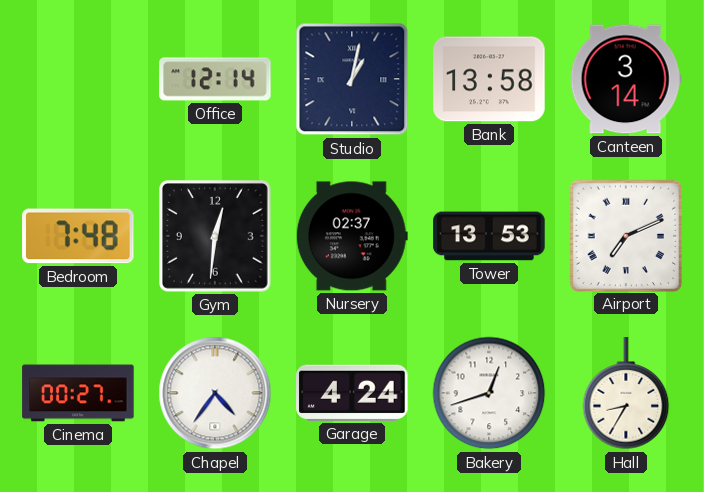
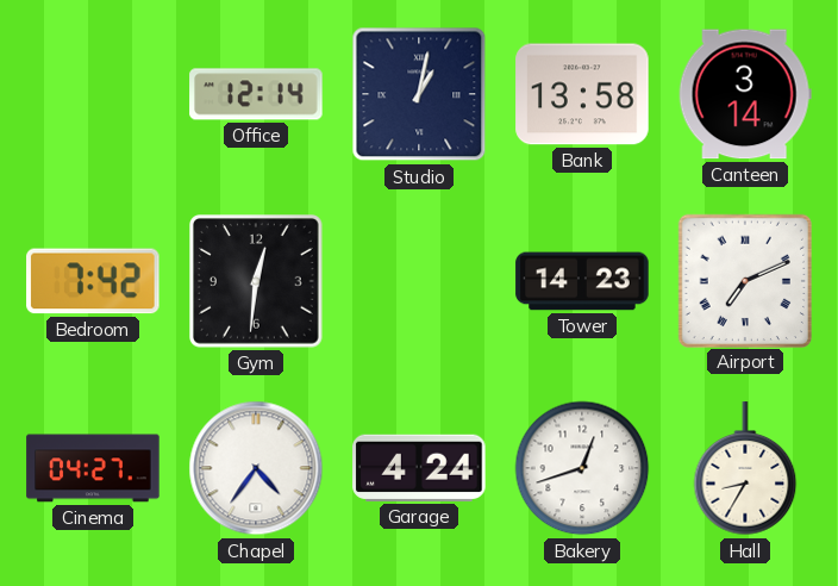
Bedroom: 7:48 -> 7:42 (93, 281)
Nursery: 02:37 -> none (352, 236)
Tower: 13:53 -> 14:23 (582, 281)
Cinema: 00:27 -> 04:27 (93, 468)
